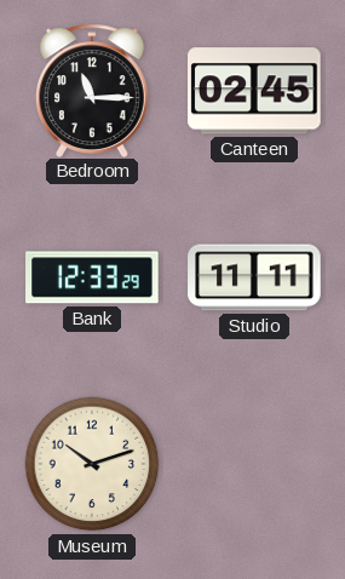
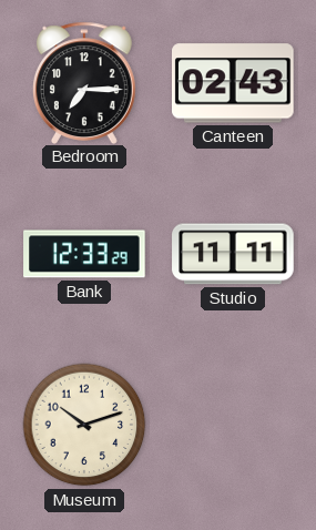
Bedroom: 11:15 -> 7:15 (84, 82)
Canteen: 02:45 -> 02:43 (234, 83)
